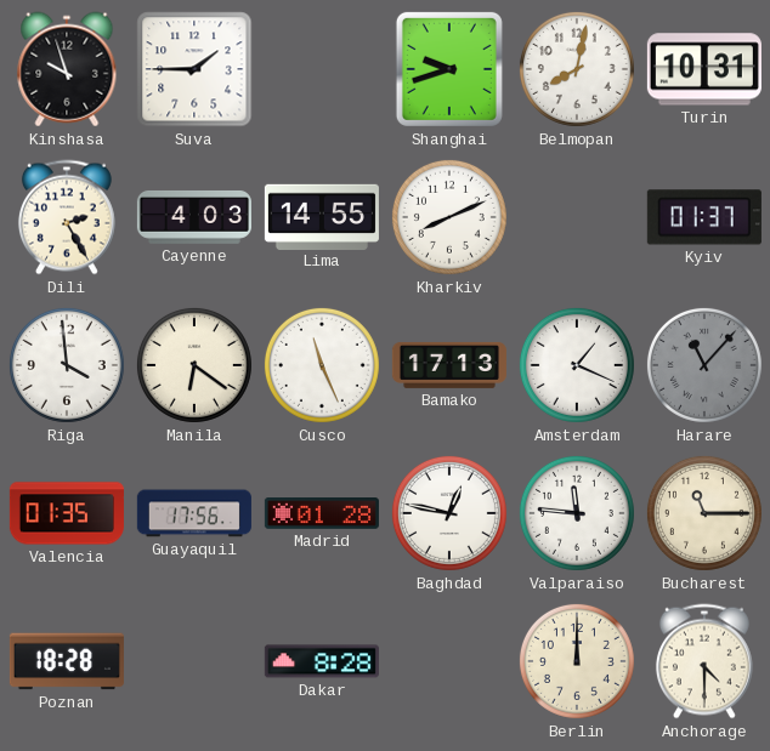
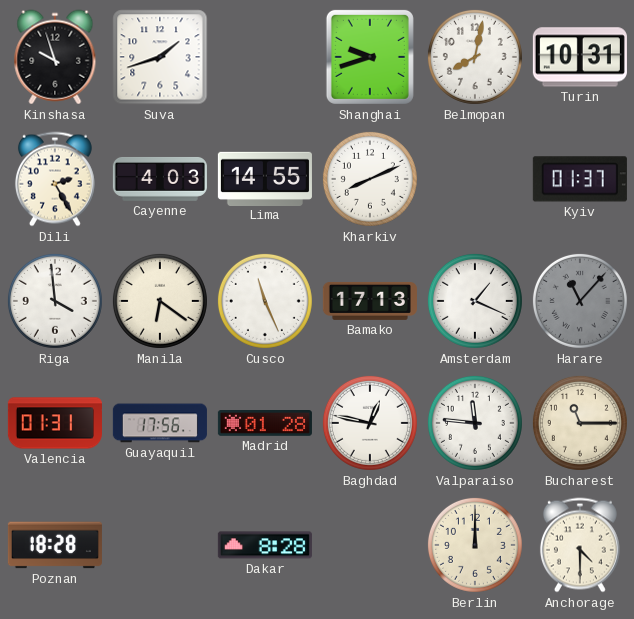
Suva: 1:45 -> 1:42 (160, 57)
Valencia: 01:35 -> 01:31 (55, 423)
